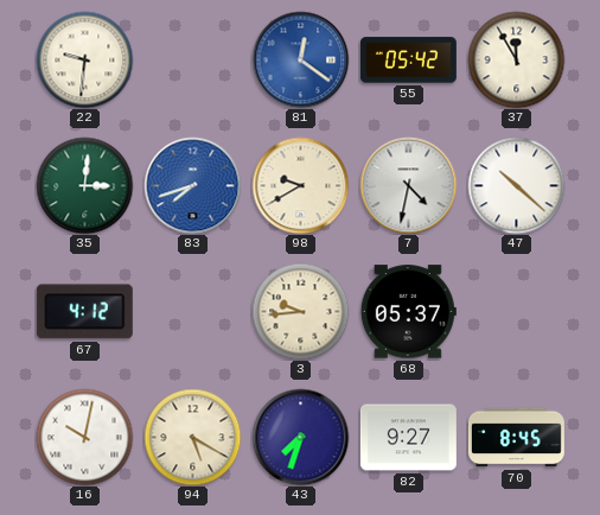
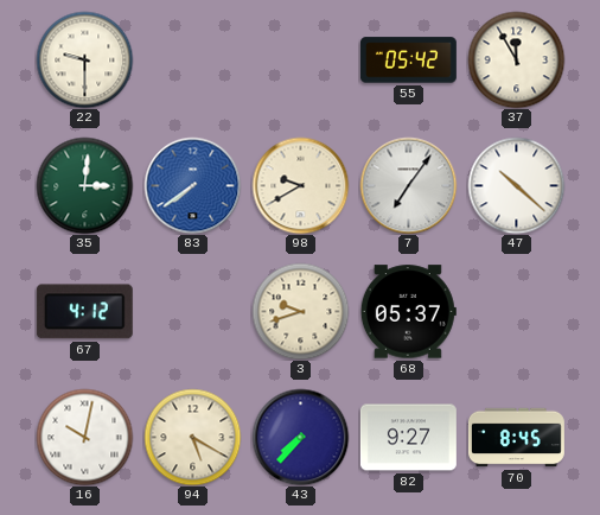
22: 9:31 -> 9:30 (84, 59)
81: 12:21 -> none (300, 59)
83: 7:42 -> 7:39 (192, 185)
7: 4:32 -> 7:06 (408, 185)
3: 9:44 -> 9:42 (300, 311)
43: 7:33 -> 7:37 (300, 437)
